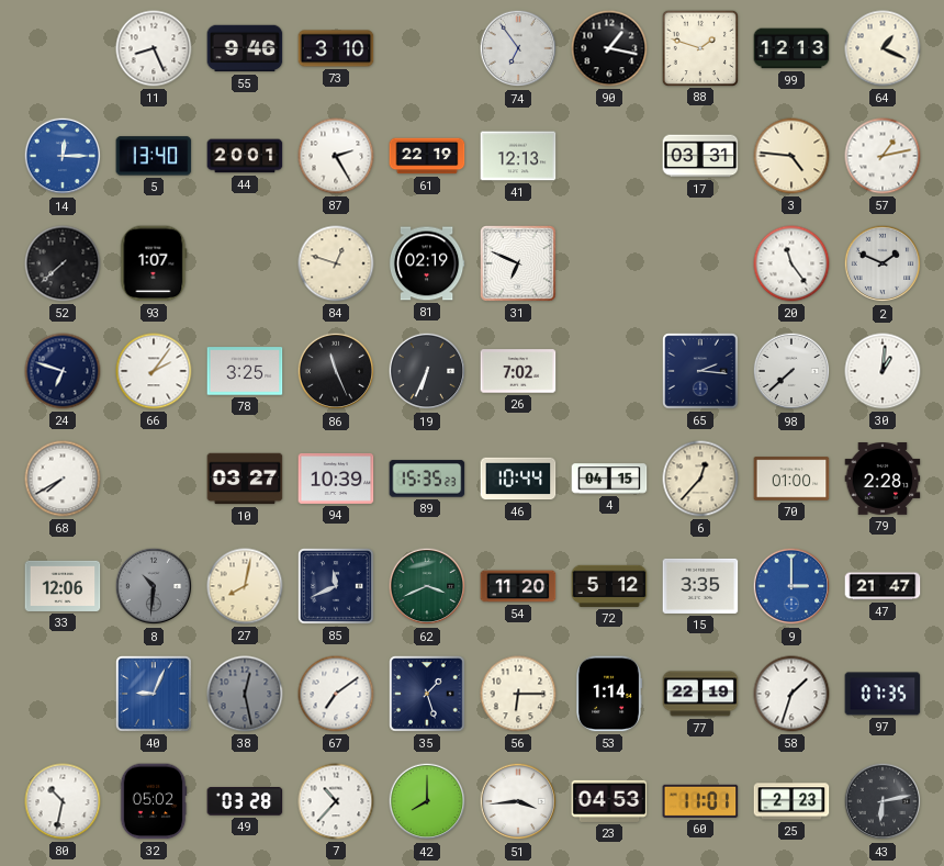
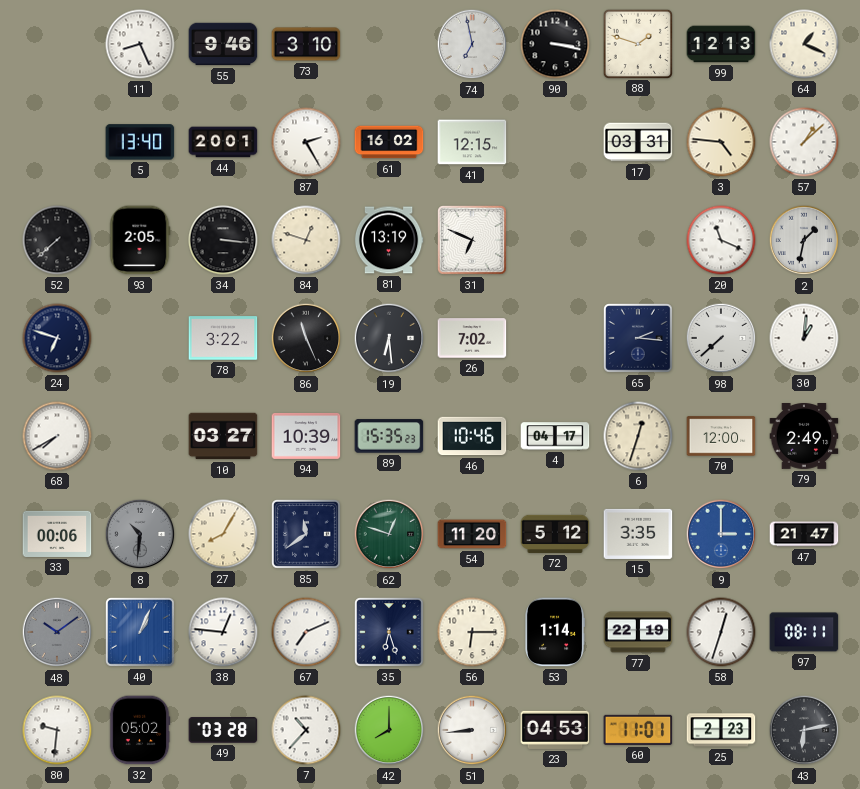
74: 6:54 -> 6:58 (472, 44)
90: 1:17 -> 3:17 (555, 44)
14: 12:15 -> none (63, 156)
61: 22:19 -> 16:02 (389, 142)
41: 12:13 -> 12:15 (472, 142)
57: 1:13 -> 1:08 (804, 142)
93: 1:07 -> 2:05 (140, 240)
34: none -> 3:16 (223, 240)
81: 02:19 -> 13:19 (389, 240)
20: 11:24 -> 11:19 (721, 240)
2: 1:49 -> 1:32 (804, 240)
66: 2:06 -> none (154, 371)
78: 3:25 -> 3:22 (223, 338)
19: 6:34 -> 6:29 (389, 338)
46: 10:44 -> 10:46 (472, 436)
4: 04:15 -> 04:17 (555, 436)
6: 12:37 -> 12:33 (638, 436)
70: 01:00 -> 12:00 (721, 436)
79: 2:28 -> 2:49 (804, 437)
33: 12:06 -> 00:06 (57, 534)
27: 8:02 -> 8:05 (223, 534)
85: 11:41 -> 11:39 (307, 535)
62: 3:41 -> 12:48 (389, 534)
48: none -> 10:09 (57, 632)
40: 9:04 -> 1:04 (141, 633)
38: 12:28 -> 12:46 (223, 632)
38 dial: grey -> white (223, 632)
67: 7:09 -> 7:11 (306, 632)
35: 1:27 -> 6:27 (390, 633)
58: 1:33 -> 12:33 (721, 632)
97: 07:35 -> 08:11 (804, 632)
80: 10:32 -> 9:31 (57, 730)
51: 3:44 -> 8:44 (472, 730)
